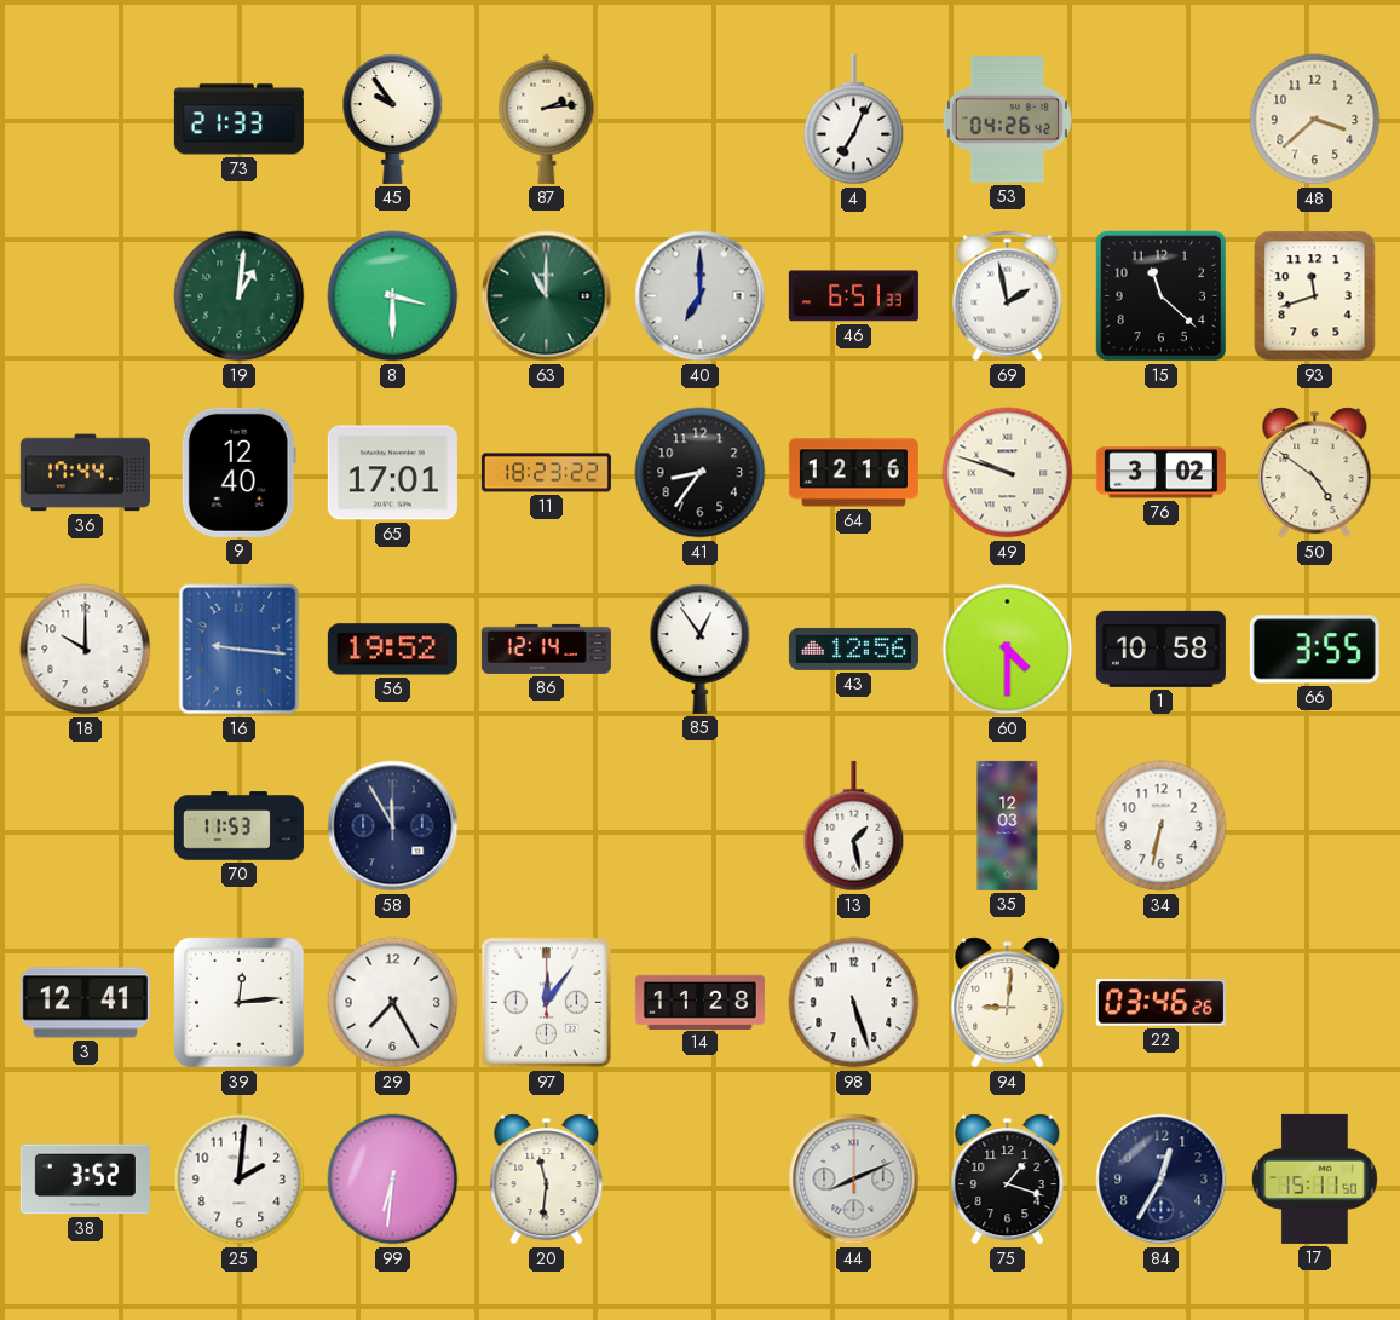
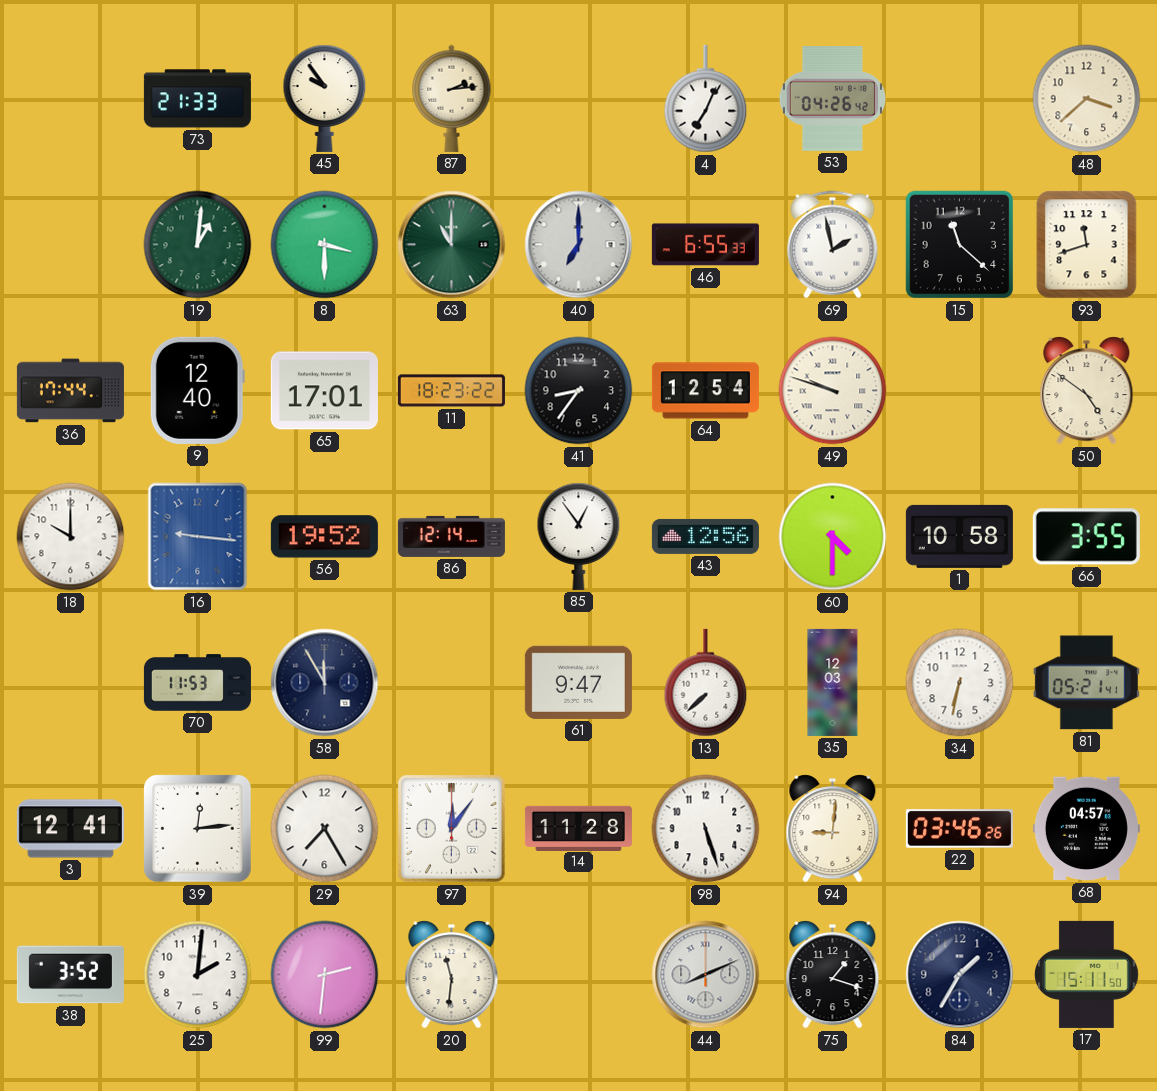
46: 6:51 -> 6:55 (705, 245)
64: 12:16 -> 12:54 (705, 391)
76: 3:02 -> none (1160, 473)
61: none -> 9:47 (578, 682)
13: 1:28 -> 7:38 (706, 683)
81: none -> 05:21 (1086, 683)
68: none -> 04:57 (1086, 829)
99: 6:31 -> 2:31 (325, 975)
84: 12:35 -> 1:35 (960, 975)
